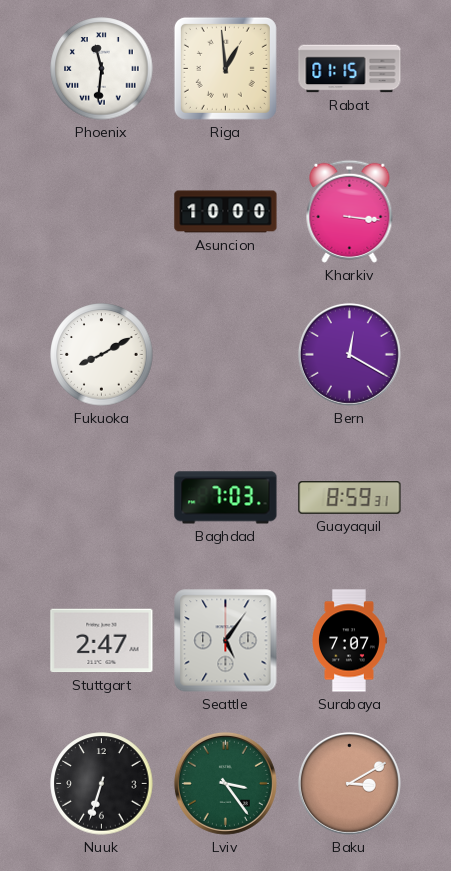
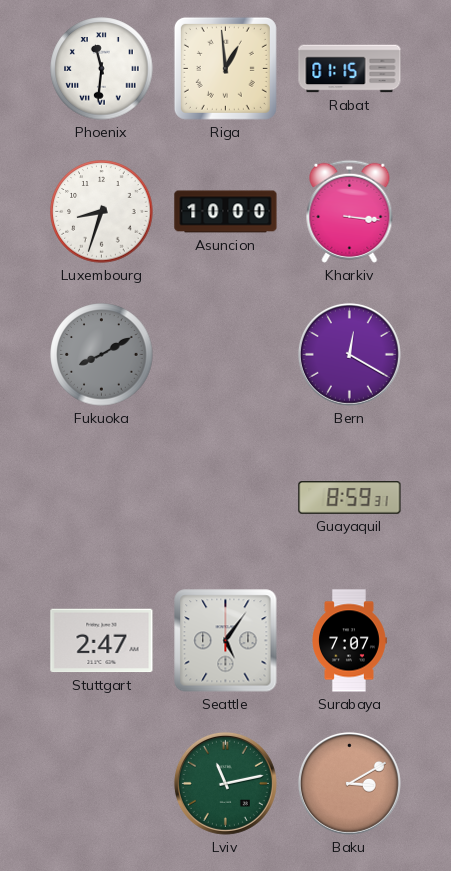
Luxembourg: none -> 8:33 (102, 212)
Fukuoka dial: white -> grey (102, 355)
Baghdad: 7:03 -> none (226, 498)
Nuuk: 6:33 -> none (102, 784)
Lviv: 3:24 -> 11:13 (225, 783)
